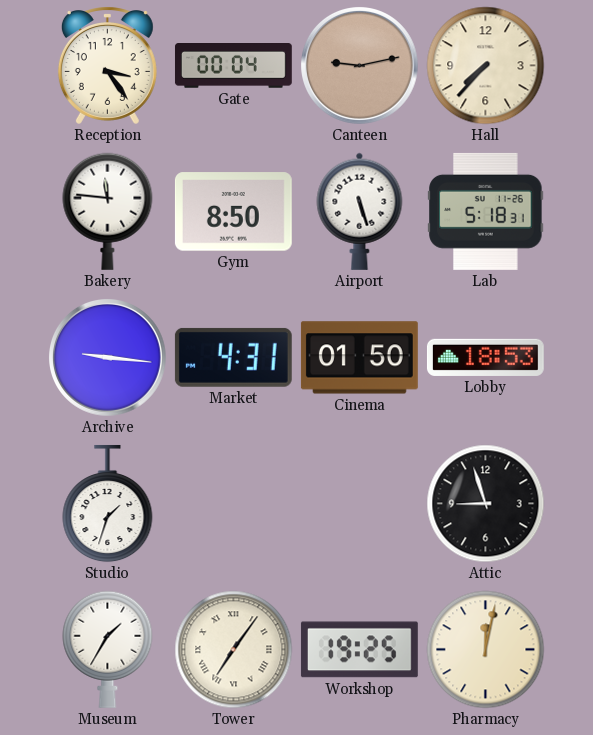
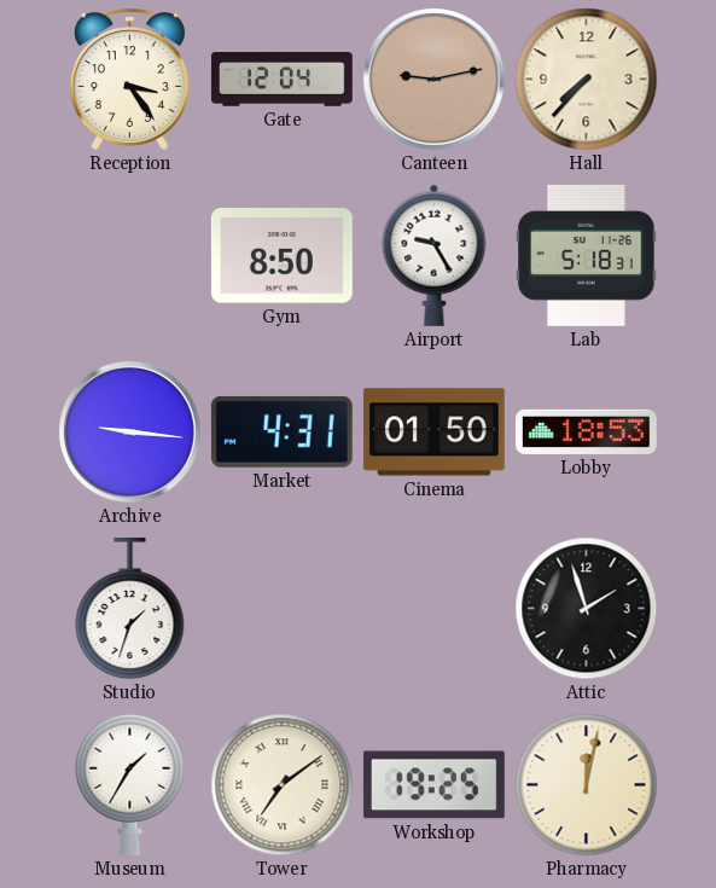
Gate: 00:04 -> 12:04 (281, 80)
Bakery: 11:46 -> none (108, 211)
Airport: 5:27 -> 9:25 (435, 255)
Attic: 8:57 -> 1:57 (587, 609)
Tower: 7:06 -> 7:09 (283, 785)
